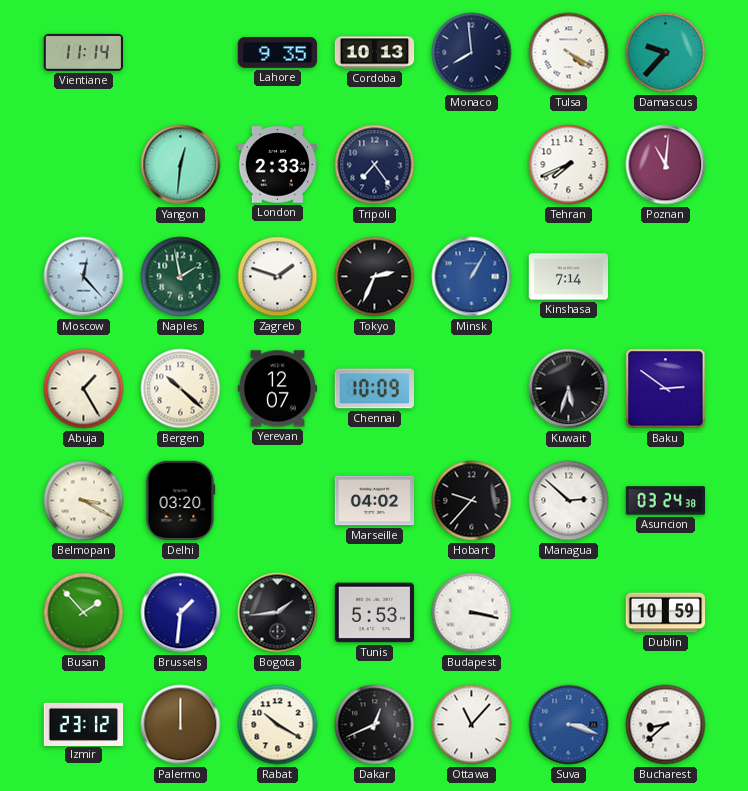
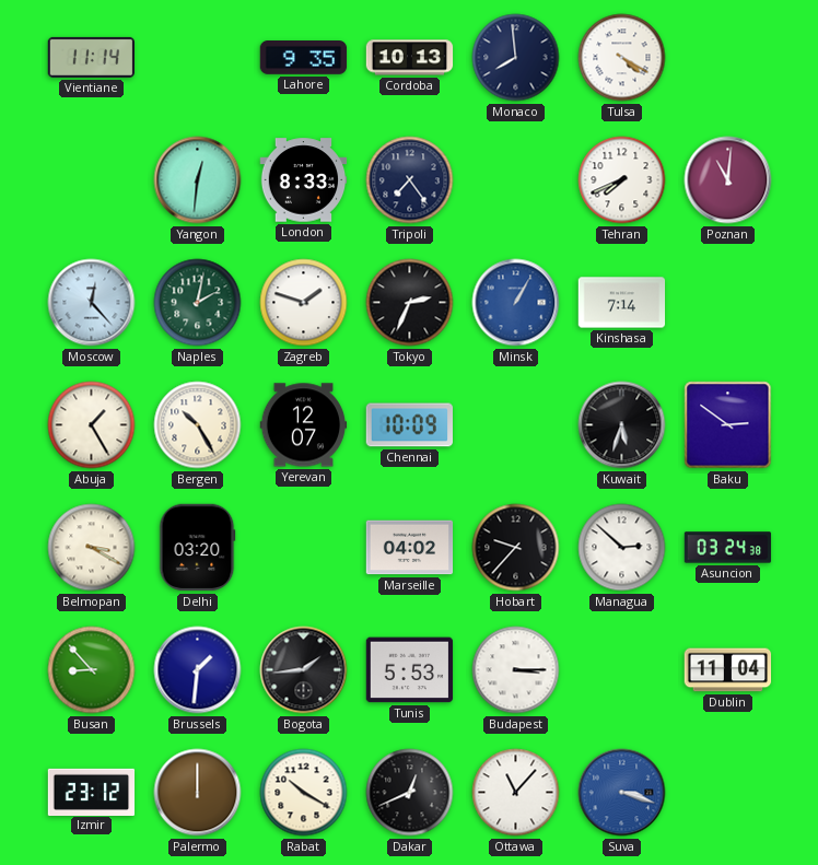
Damascus: 9:37 -> none (666, 53)
London: 2:33 -> 8:33 (304, 180)
Naples: 1:58 -> 2:02 (198, 303)
Bergen: 10:22 -> 10:25 (198, 425)
Busan: 1:53 -> 8:53 (92, 670)
Budapest: 3:17 -> 3:15 (516, 670)
Dublin: 10:59 -> 11:04 (728, 670)
Bucharest: 8:38 -> none (666, 725)
